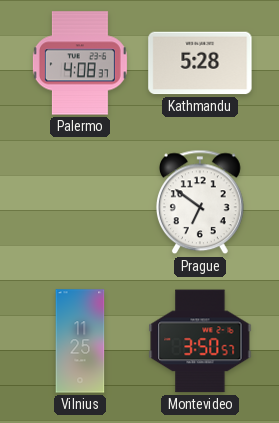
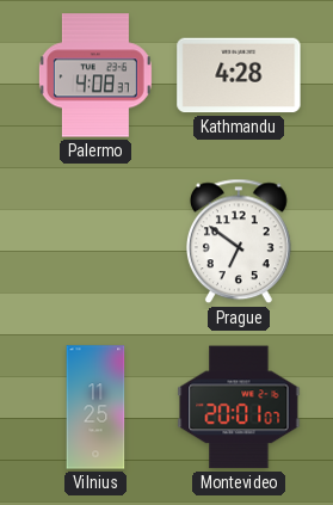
Kathmandu: 5:28 -> 4:28 (239, 75)
Montevideo: 3:50 -> 20:01 (239, 407)
